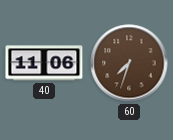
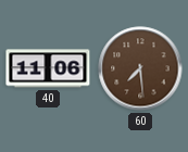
60: 7:33 -> 7:29 (140, 68)
